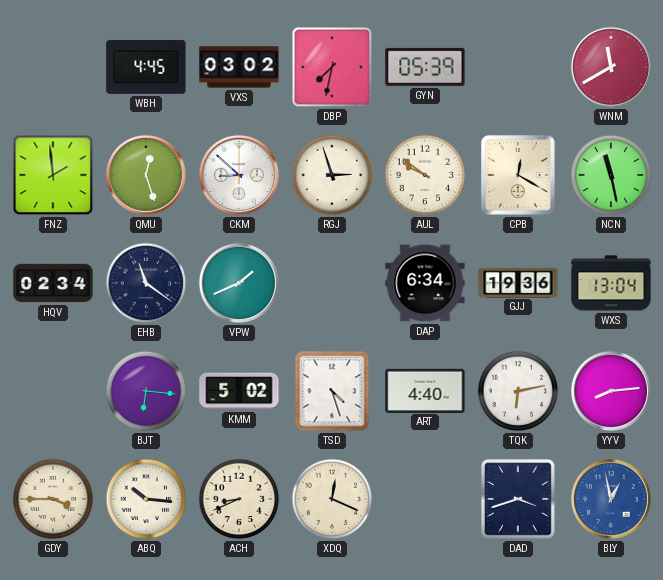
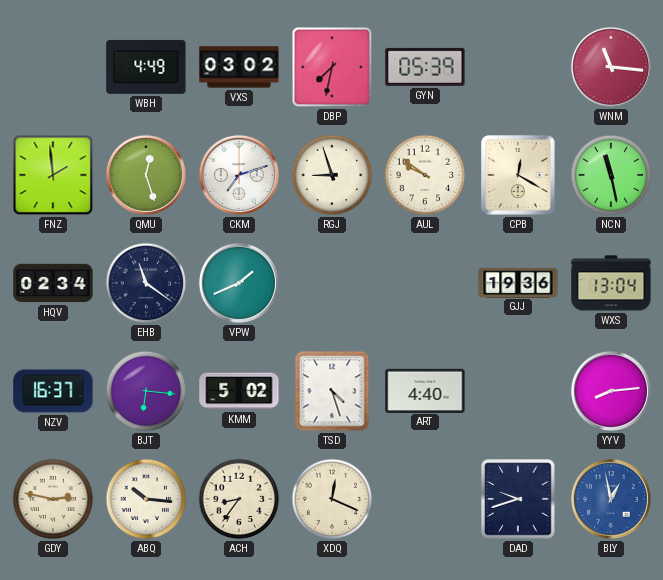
WBH: 4:45 -> 4:49 (146, 67)
WNM: 11:40 -> 11:16 (611, 67)
CKM: 8:52 -> 7:12 (239, 175)
RGJ: 2:57 -> 8:57 (332, 175)
DAP: 6:34 -> none (425, 283)
NZV: none -> 16:37 (53, 391)
TQK: 6:13 -> none (518, 391)
GDY: 3:45 -> 2:47 (53, 499)
ACH: 8:41 -> 8:36 (239, 499)
DAD: 3:42 -> 9:42 (518, 499)
